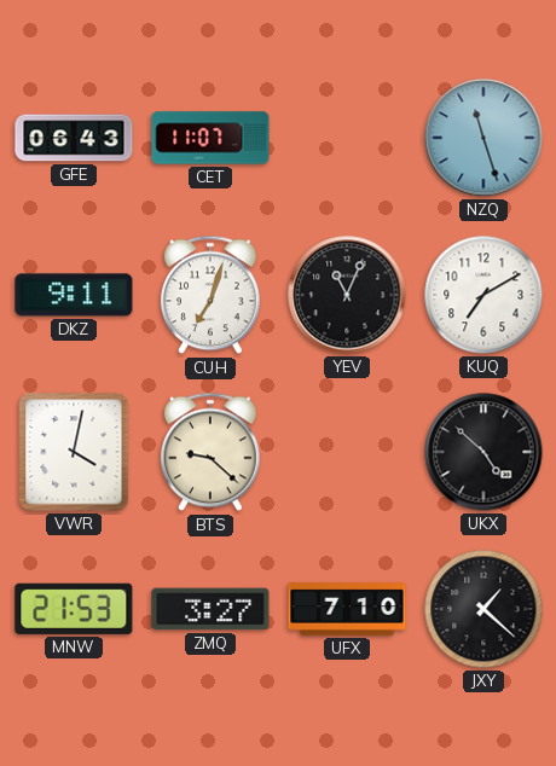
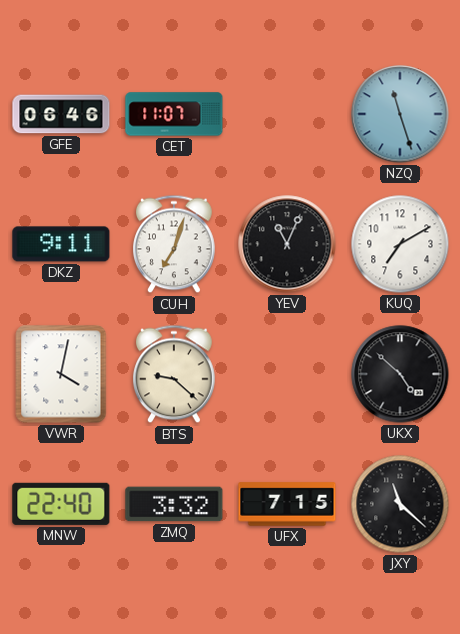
GFE: 06:43 -> 06:46 (61, 114)
MNW: 21:53 -> 22:40 (61, 504)
ZMQ: 3:27 -> 3:32 (174, 504)
UFX: 7:10 -> 7:15 (287, 504)
JXY: 1:22 -> 11:22 (400, 504)
